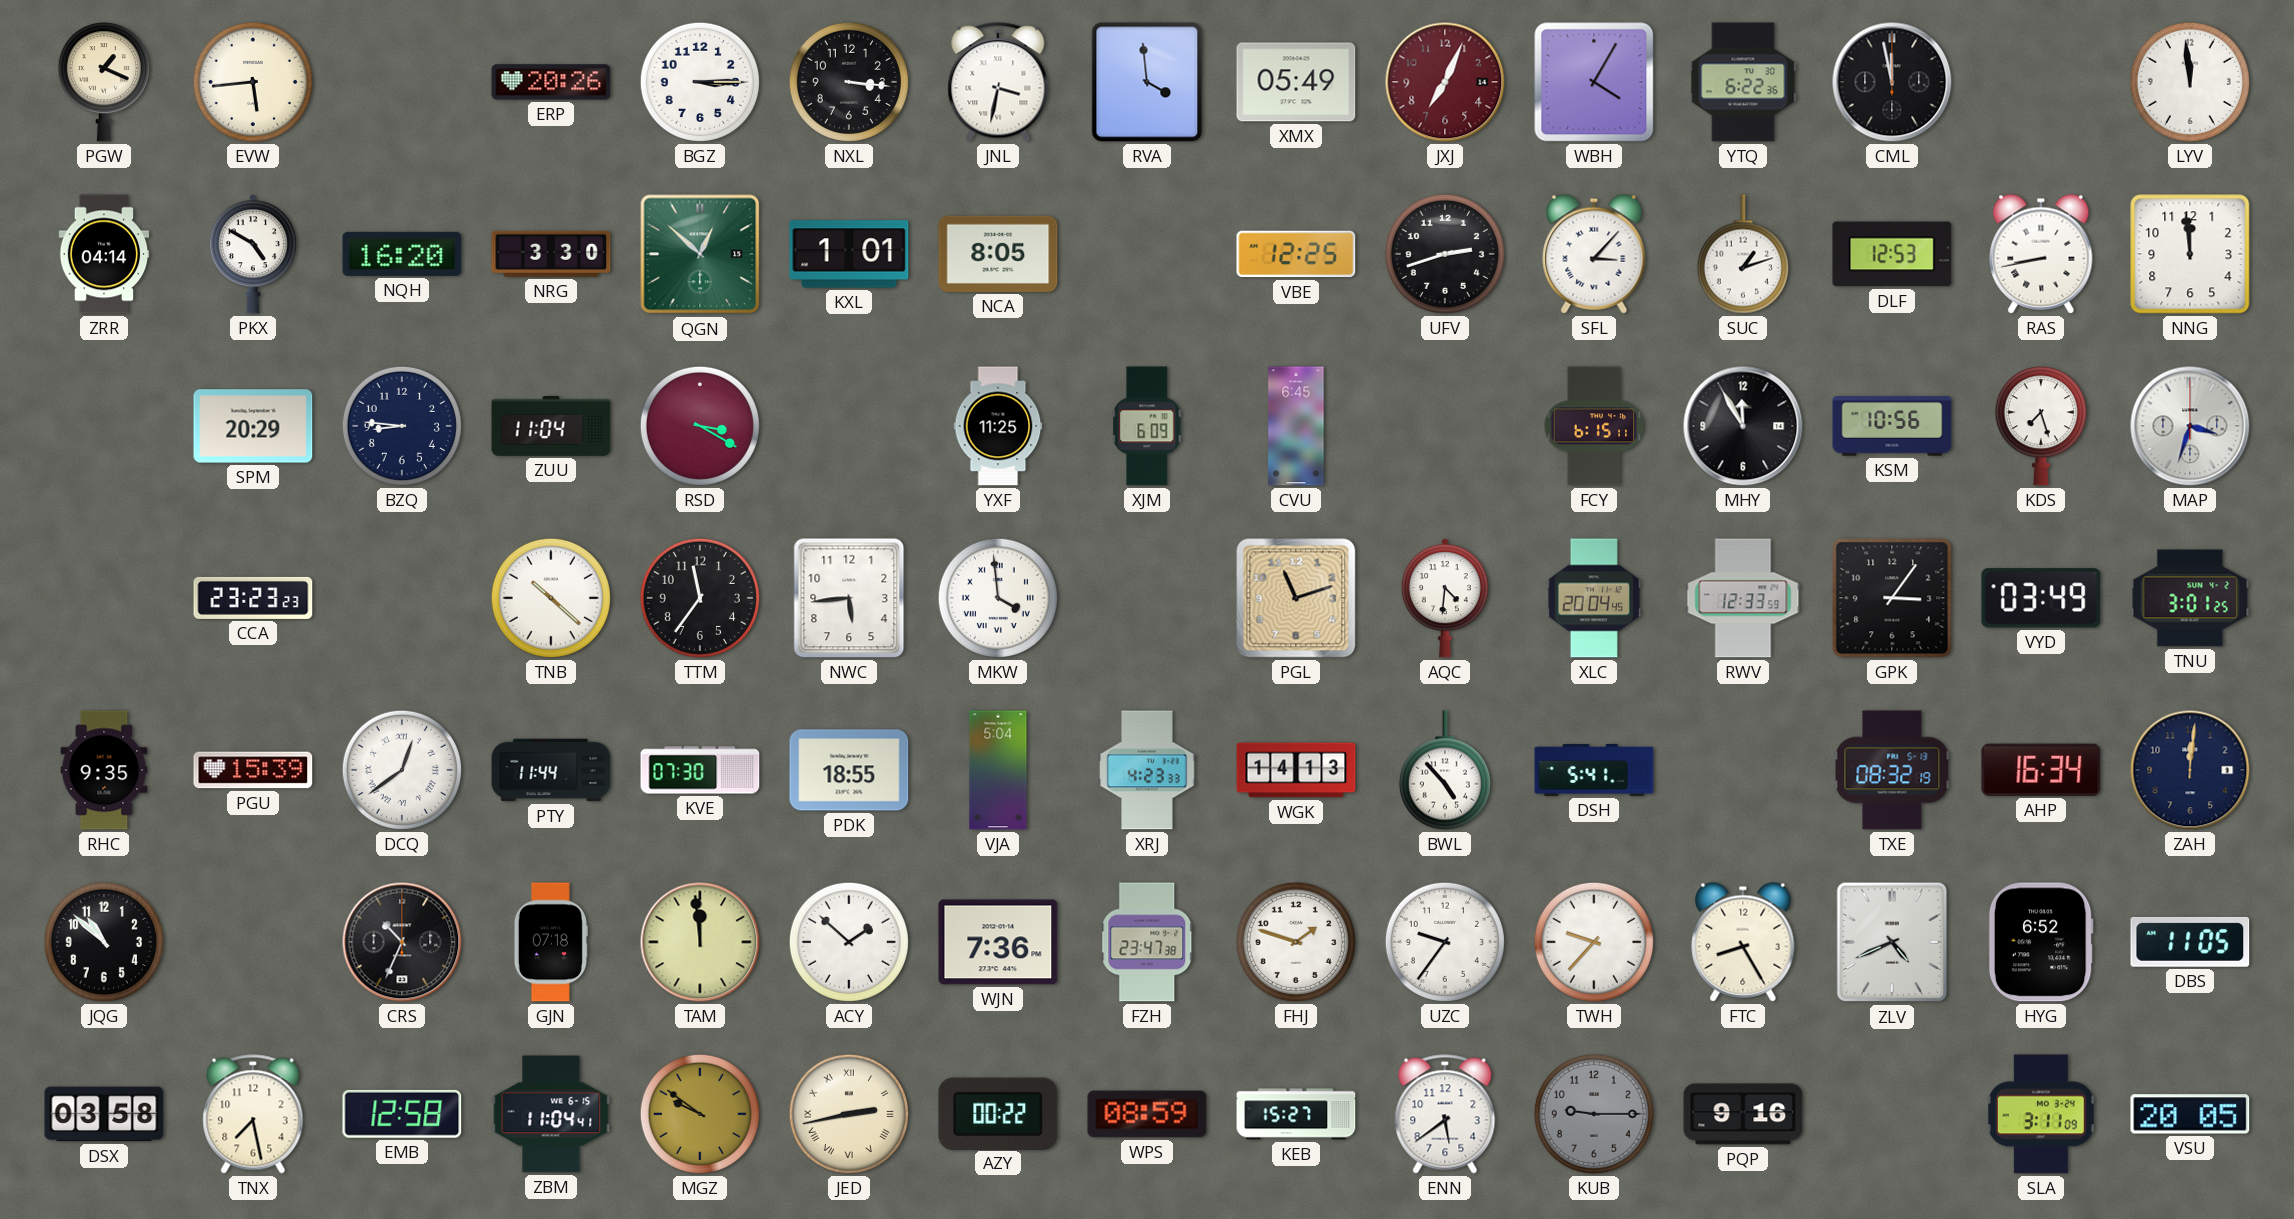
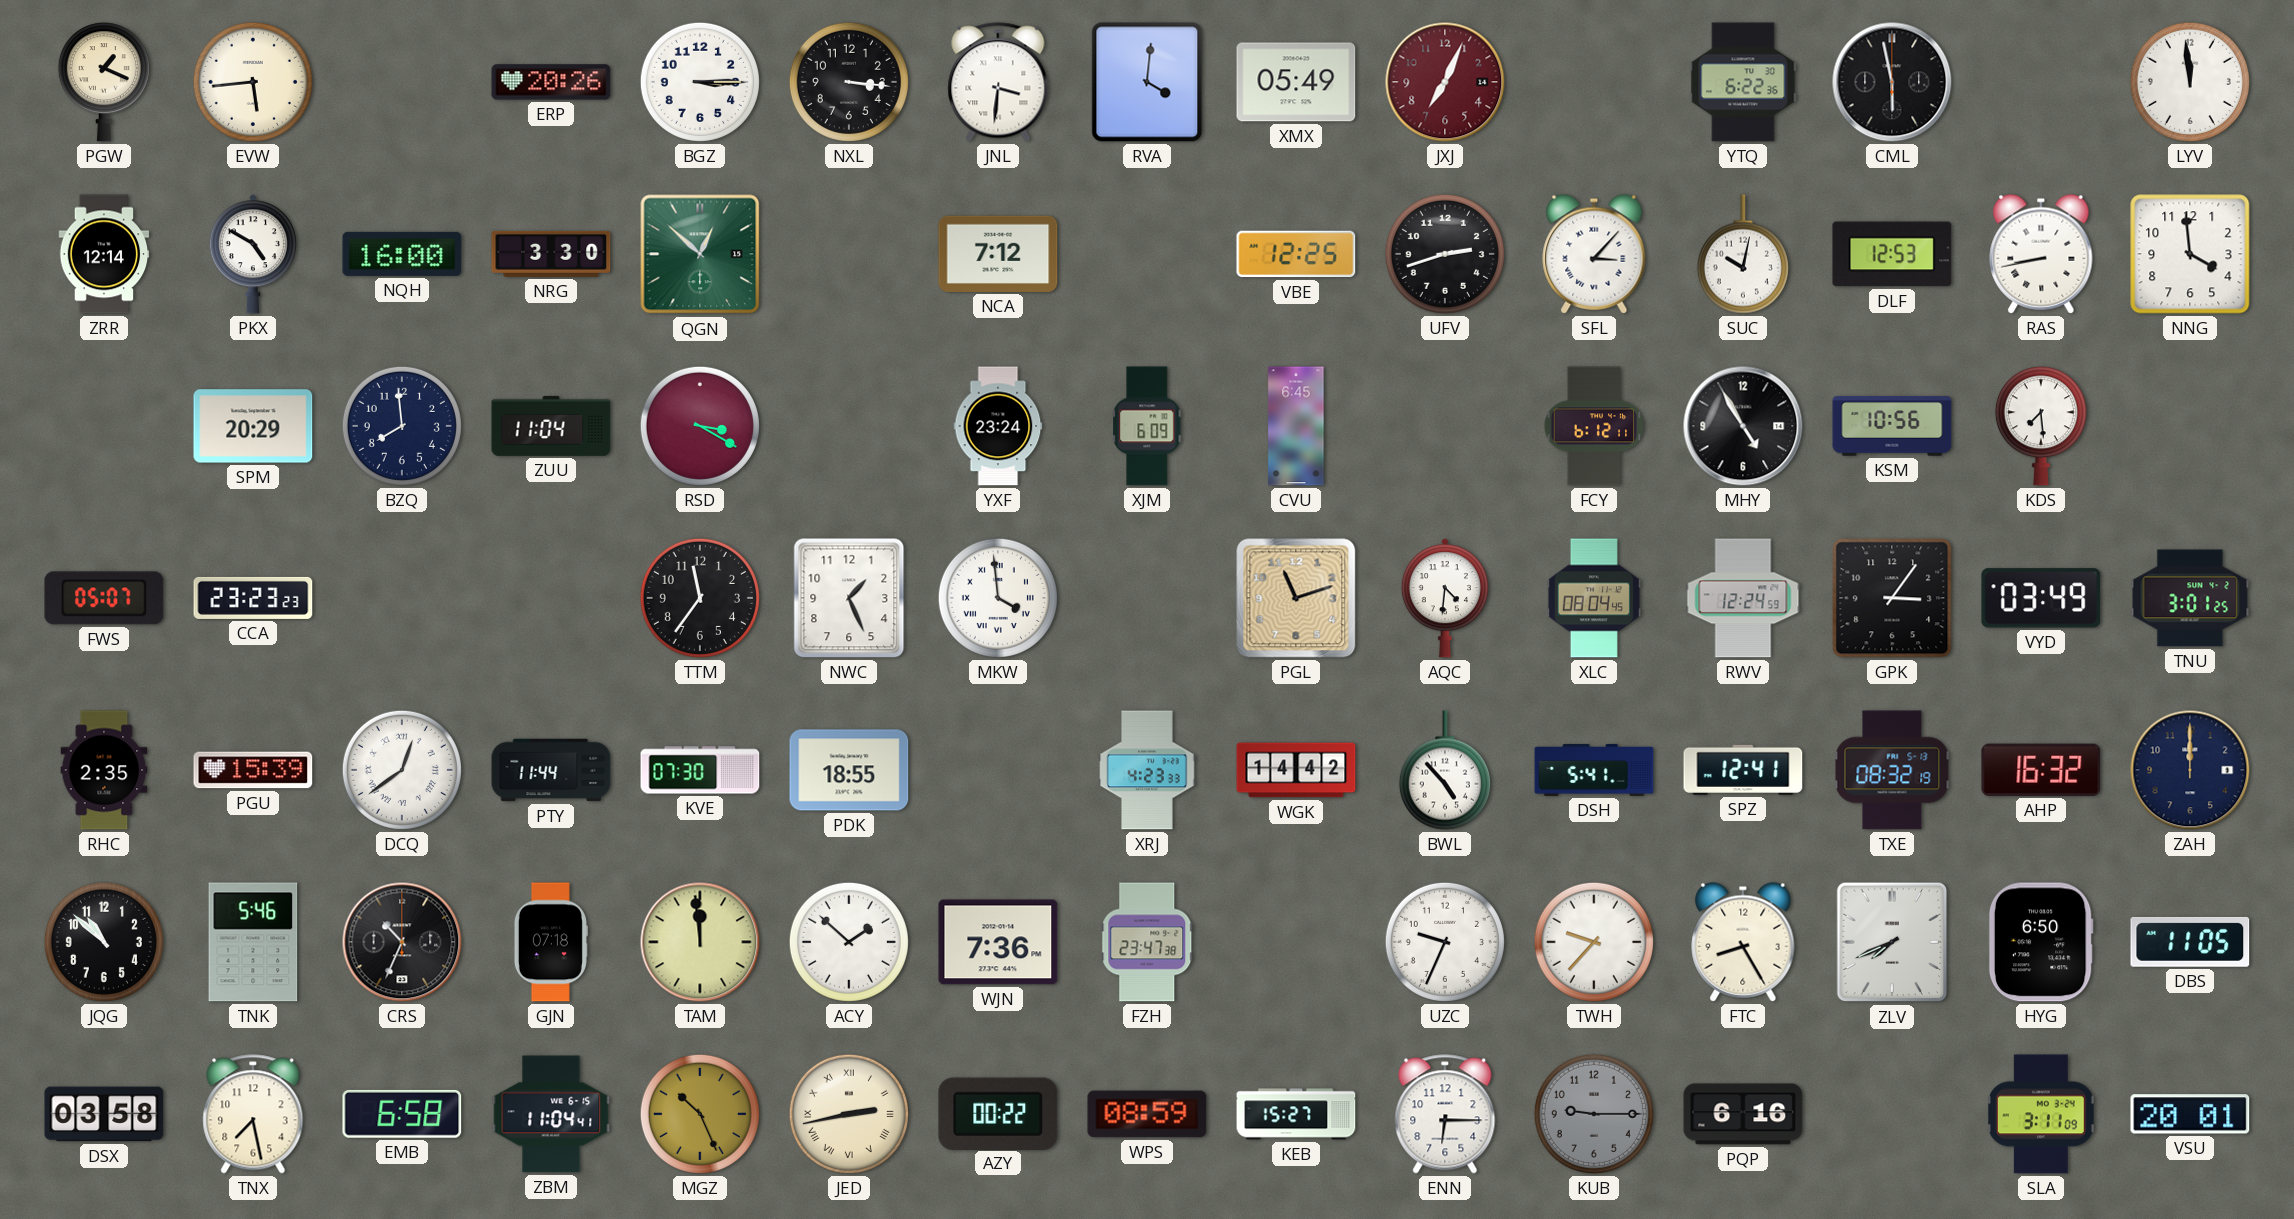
JNL: 3:32 -> 3:31 (998, 82)
RVA: 3:59 -> 4:01 (1147, 82)
WBH: 4:05 -> none (1594, 82)
CML: 11:58 -> 5:58 (1892, 82)
ZRR: 04:14 -> 12:14 (104, 254)
NQH: 16:20 -> 16:00 (402, 254)
KXL: 1:01 -> none (849, 254)
NCA: 8:05 -> 7:12 (998, 254)
SUC: 1:12 -> 10:02 (1743, 254)
NNG: 11:59 -> 3:59 (2190, 254)
BZQ: 8:46 -> 7:59 (402, 426)
YXF: 11:25 -> 23:24 (998, 426)
FCY: 6:15 -> 6:12 (1594, 426)
MHY: 11:55 -> 4:55 (1743, 426)
KDS: 7:27 -> 7:29 (2041, 426)
MAP: 3:33 -> none (2190, 426)
FWS: none -> 05:07 (104, 598)
TNB: 10:22 -> none (551, 598)
NWC: 5:44 -> 1:26 (849, 598)
XLC: 20:04 -> 08:04 (1594, 598)
RWV: 12:33 -> 12:24 (1743, 598)
RHC: 9:35 -> 2:35 (104, 770)
VJA: 5:04 -> none (998, 770)
WGK: 14:13 -> 14:42 (1296, 770)
SPZ: none -> 12:41 (1743, 770)
AHP: 16:34 -> 16:32 (2041, 770)
ZAH: 12:01 -> 12:00 (2190, 770)
TNK: none -> 5:46 (253, 942)
FHJ: 1:48 -> none (1296, 942)
UZC: 9:36 -> 9:34 (1445, 942)
ZLV: 4:41 -> 7:41 (1892, 942)
HYG: 6:52 -> 6:50 (2041, 942)
EMB: 12:58 -> 6:58 (402, 1114)
MGZ: 9:51 -> 10:26 (700, 1114)
ENN: 5:39 -> 6:15 (1445, 1114)
PQP: 9:16 -> 6:16 (1743, 1114)
VSU: 20:05 -> 20:01 (2190, 1114)
